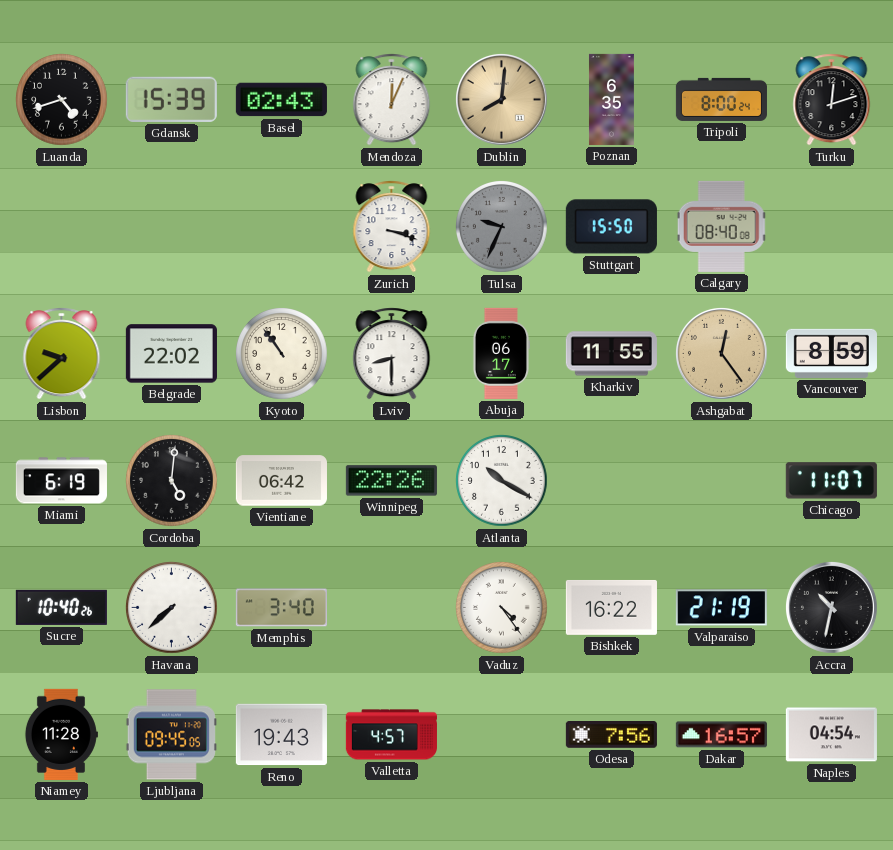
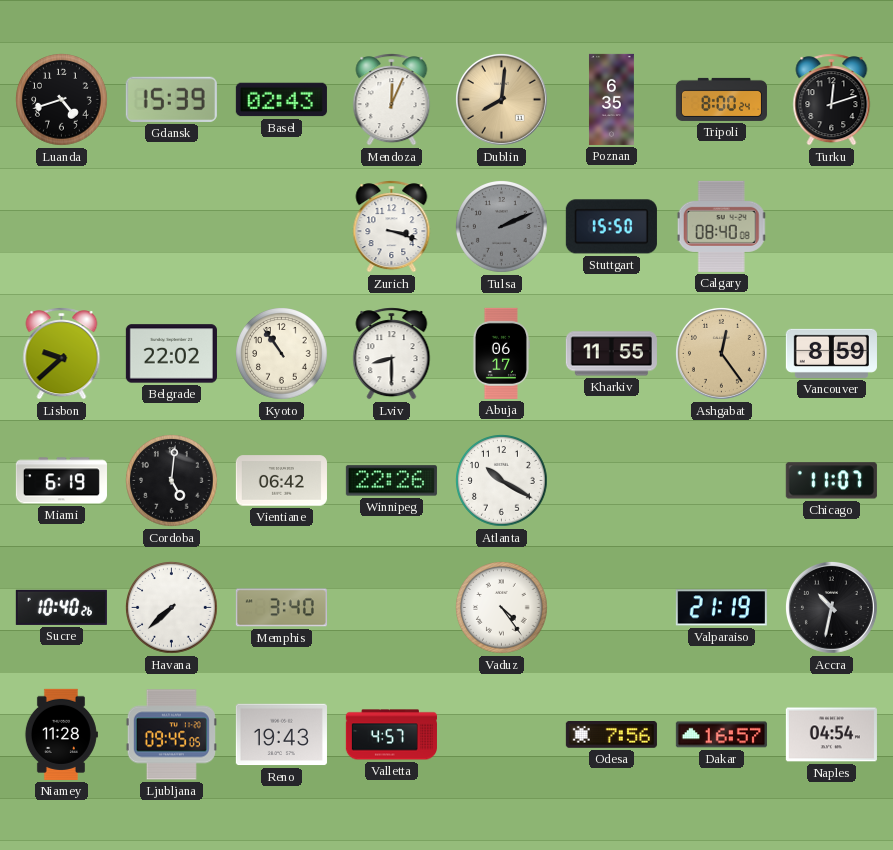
Tulsa: 9:34 -> 2:11 (502, 227)
Bishkek: 16:22 -> none (611, 607)
